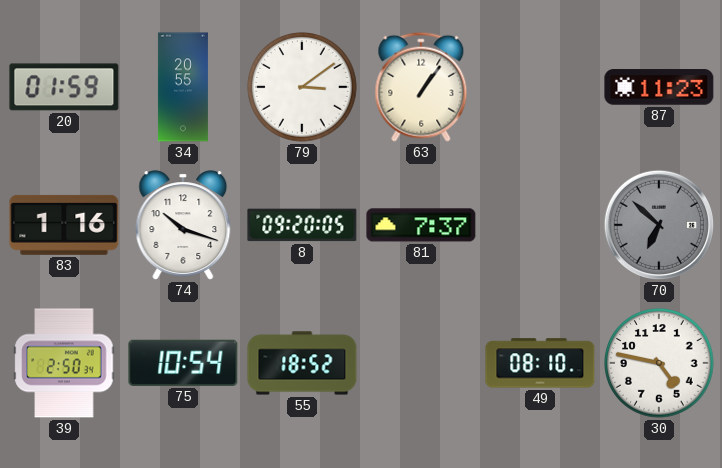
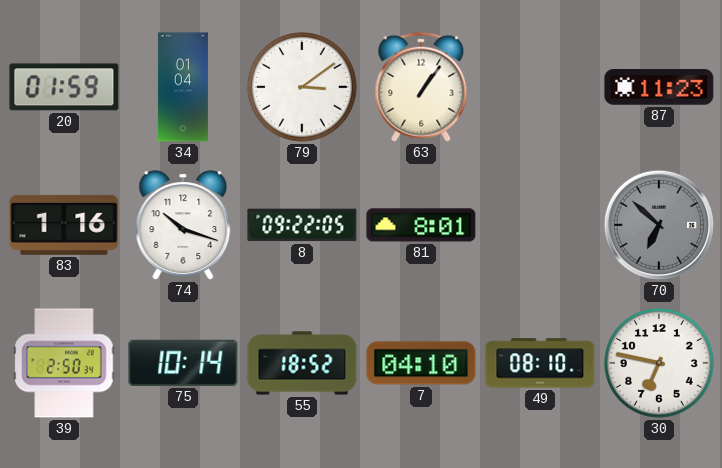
34: 20:55 -> 01:04 (183, 87)
8: 09:20 -> 09:22 (302, 225)
81: 7:37 -> 8:01 (421, 225)
75: 10:54 -> 10:14 (183, 363)
7: none -> 04:10 (421, 363)
30: 4:47 -> 6:47 (659, 363)
